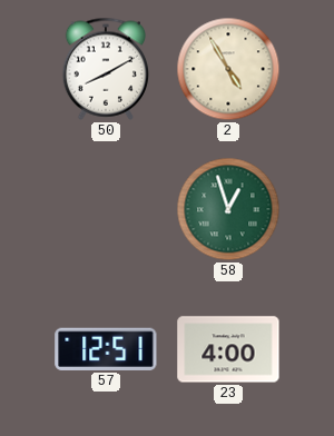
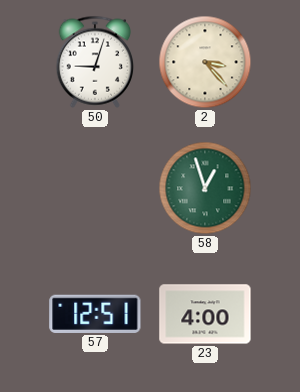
50: 8:10 -> 9:03 (94, 62)
2: 4:55 -> 3:23 (205, 62)
